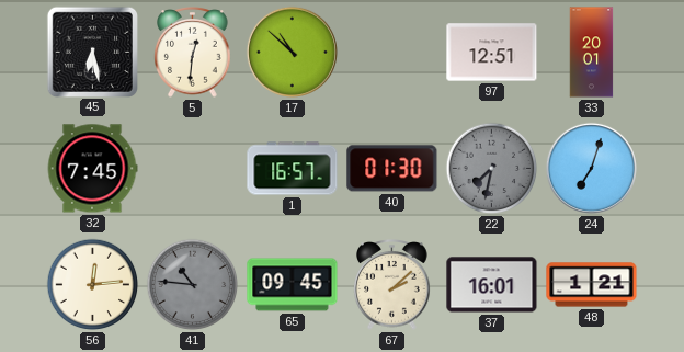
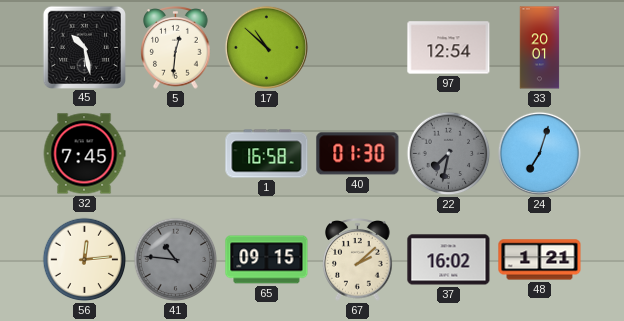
45: 6:28 -> 10:28 (84, 47)
97: 12:51 -> 12:54 (449, 48)
1: 16:57 -> 16:58 (267, 154)
65: 09:45 -> 09:15 (267, 260)
37: 16:01 -> 16:02 (449, 260)
